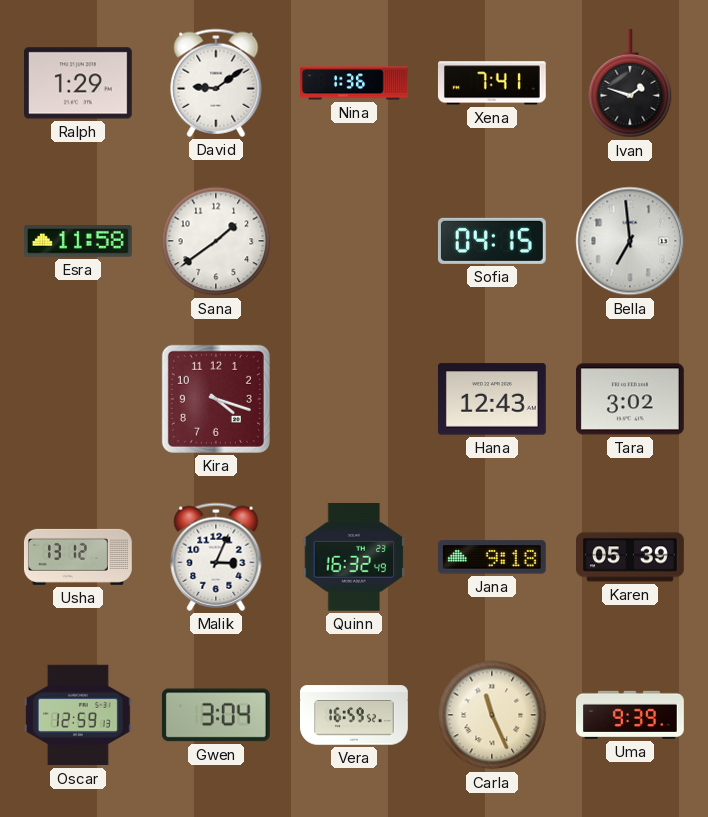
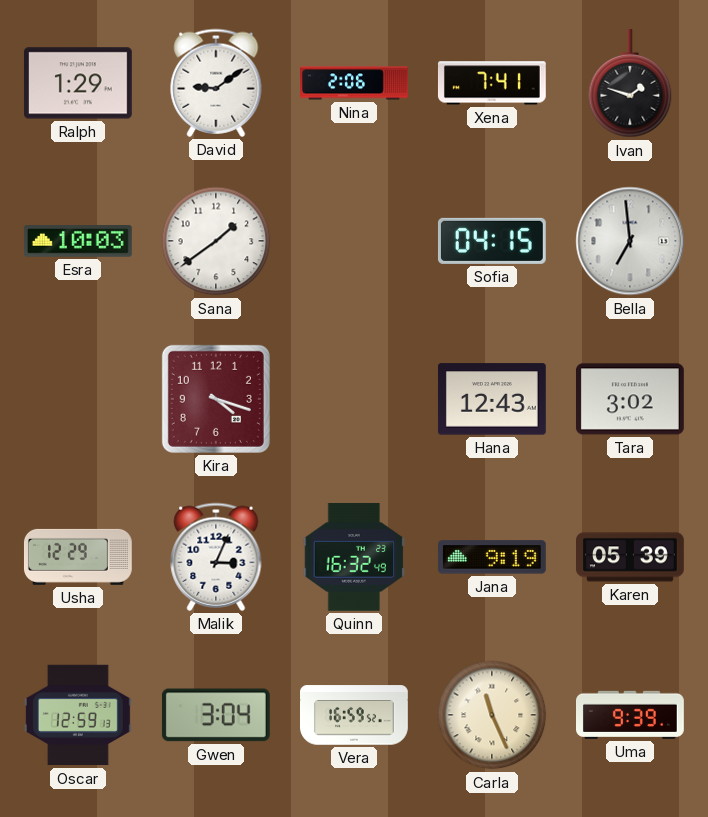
Nina: 1:36 -> 2:06 (355, 83)
Esra: 11:58 -> 10:03 (78, 241)
Usha: 13:12 -> 12:29 (78, 557)
Jana: 9:18 -> 9:19 (492, 557)
